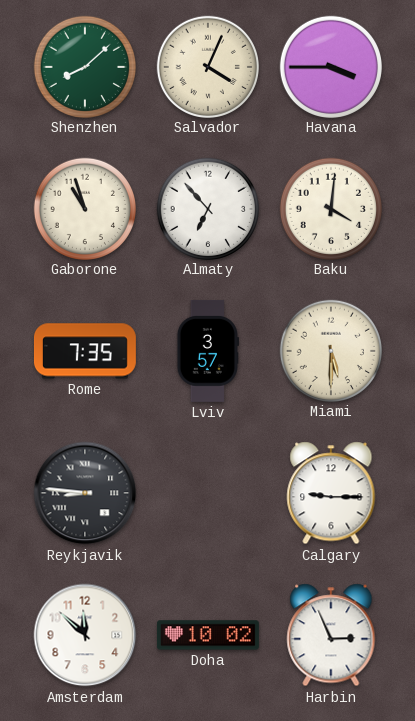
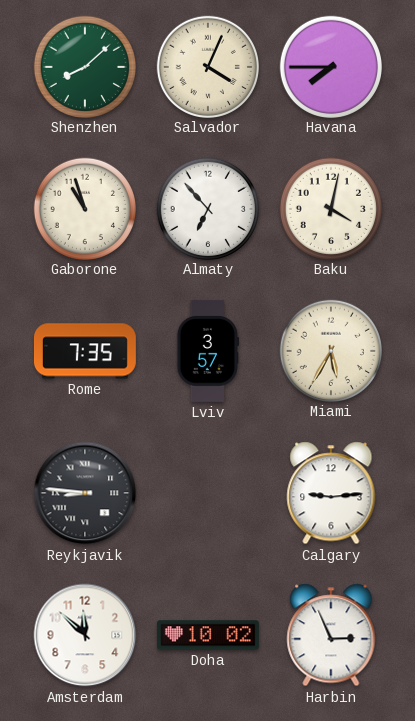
Havana: 3:45 -> 7:45 (330, 66)
Baku: 4:01 -> 4:02 (330, 208)
Miami: 5:30 -> 5:35 (330, 350)
Calgary: 9:15 -> 9:14 (331, 493)
